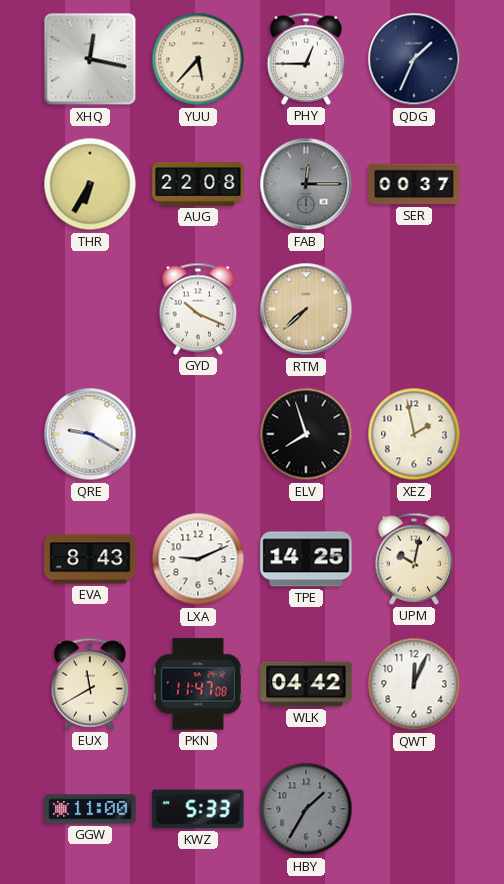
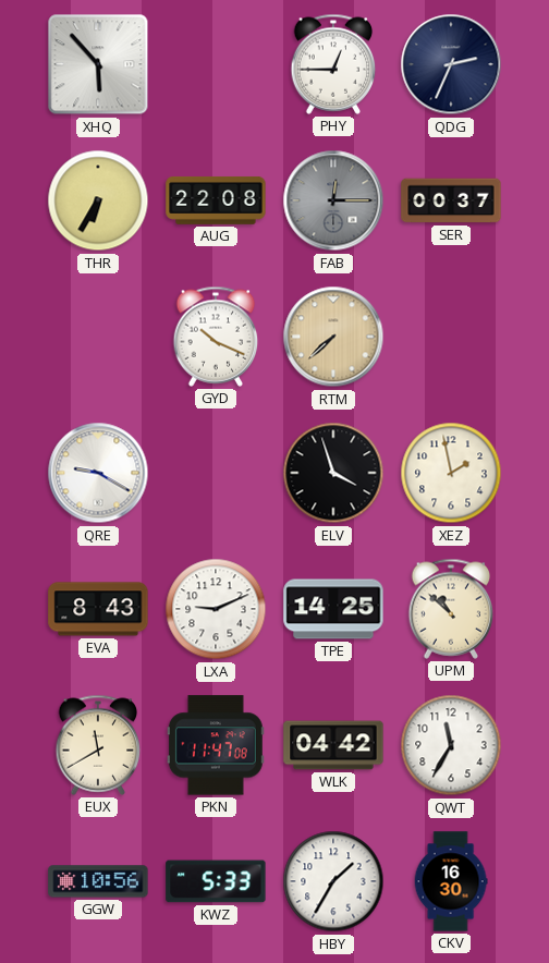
XHQ: 12:17 -> 5:53 (98, 64)
YUU: 5:37 -> none (198, 59)
QDG: 1:34 -> 2:34 (451, 64)
ELV: 7:57 -> 3:57 (333, 473)
UPM: 10:02 -> 10:52 (451, 609)
QWT: 12:04 -> 11:35 (451, 745)
GGW: 11:00 -> 10:56 (98, 881)
HBY dial: grey -> white (333, 881)
CKV: none -> 16:30 (451, 881)
